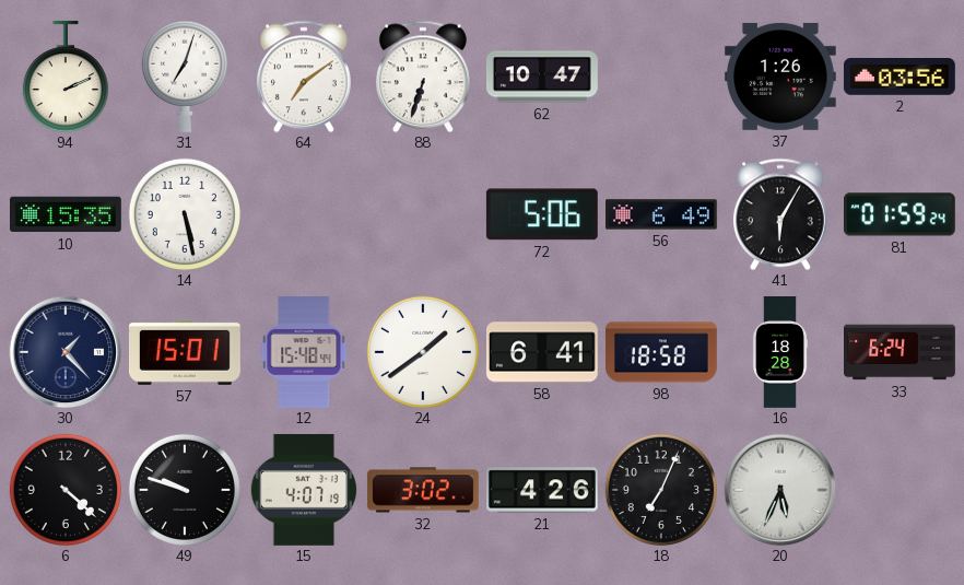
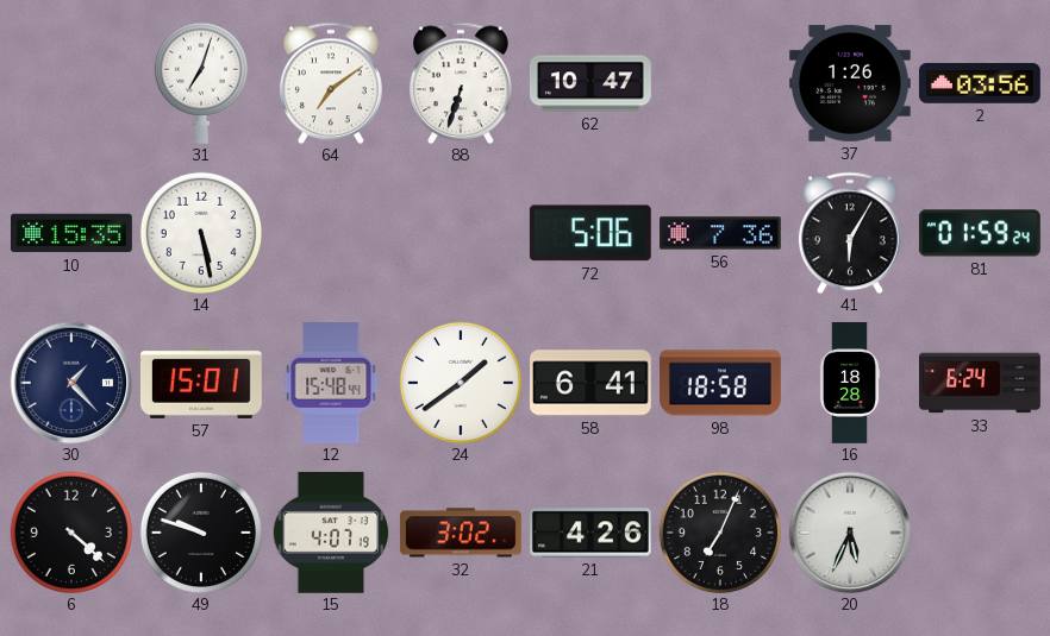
94: 2:11 -> none (66, 77)
56: 6:49 -> 7:36 (721, 233)
